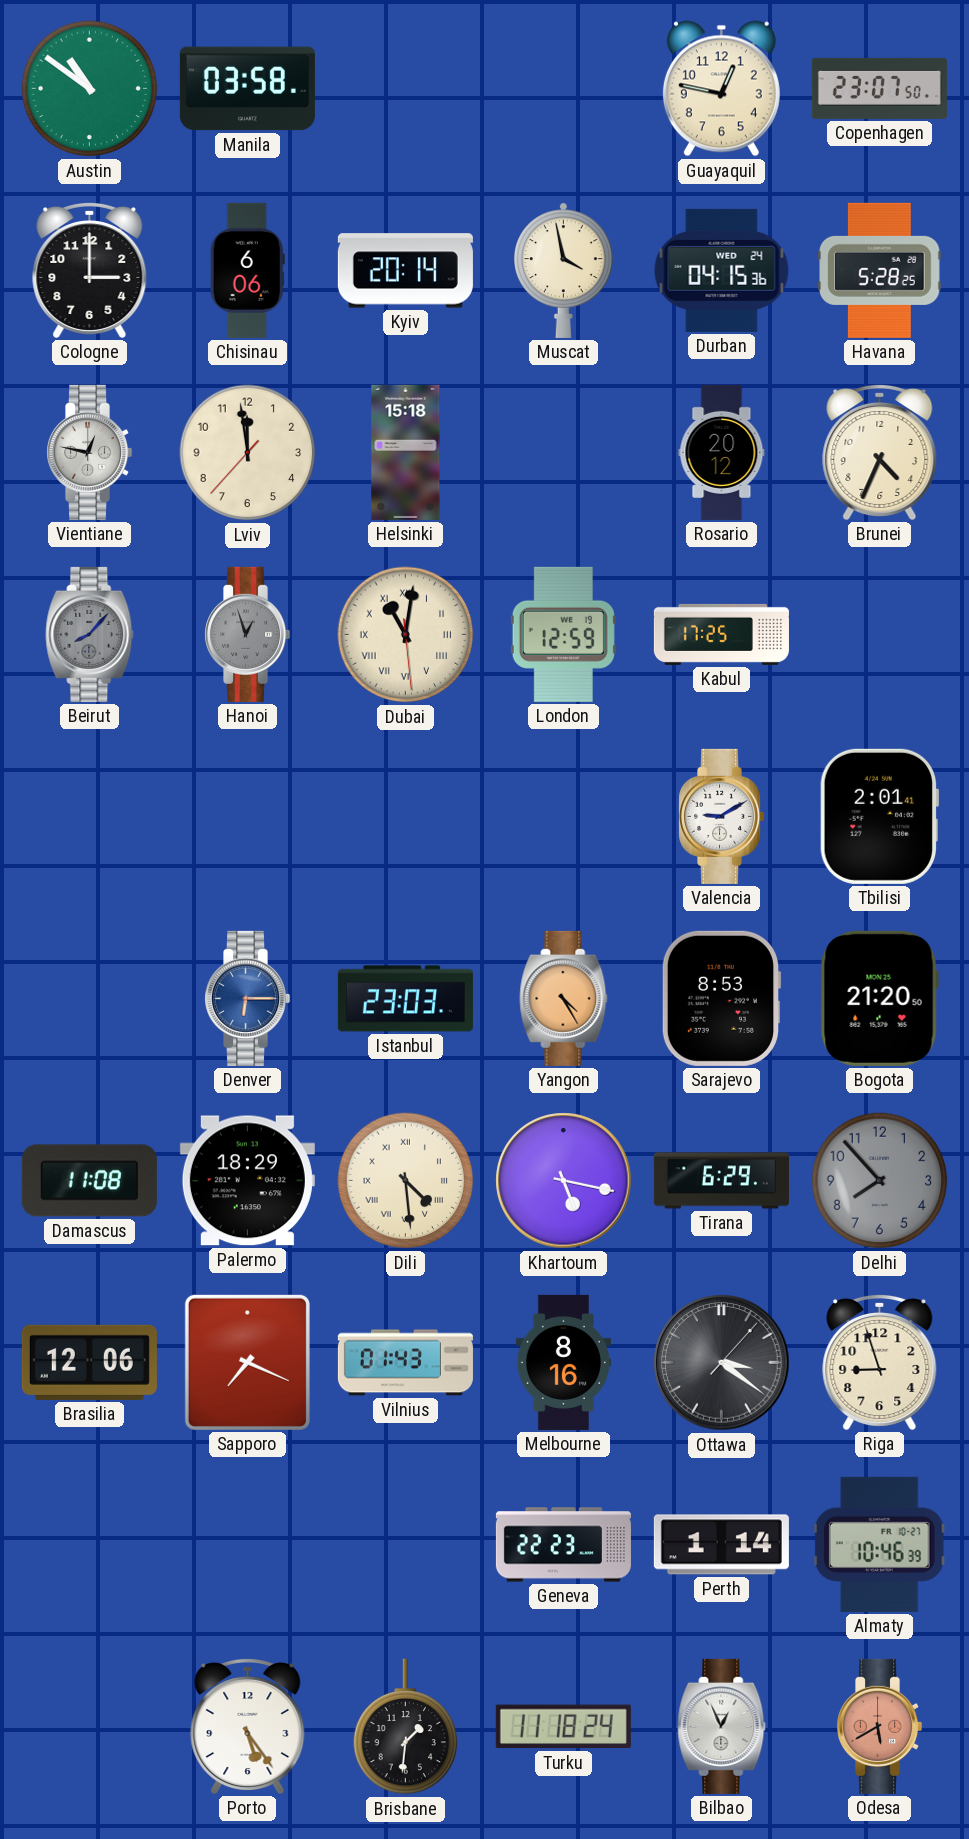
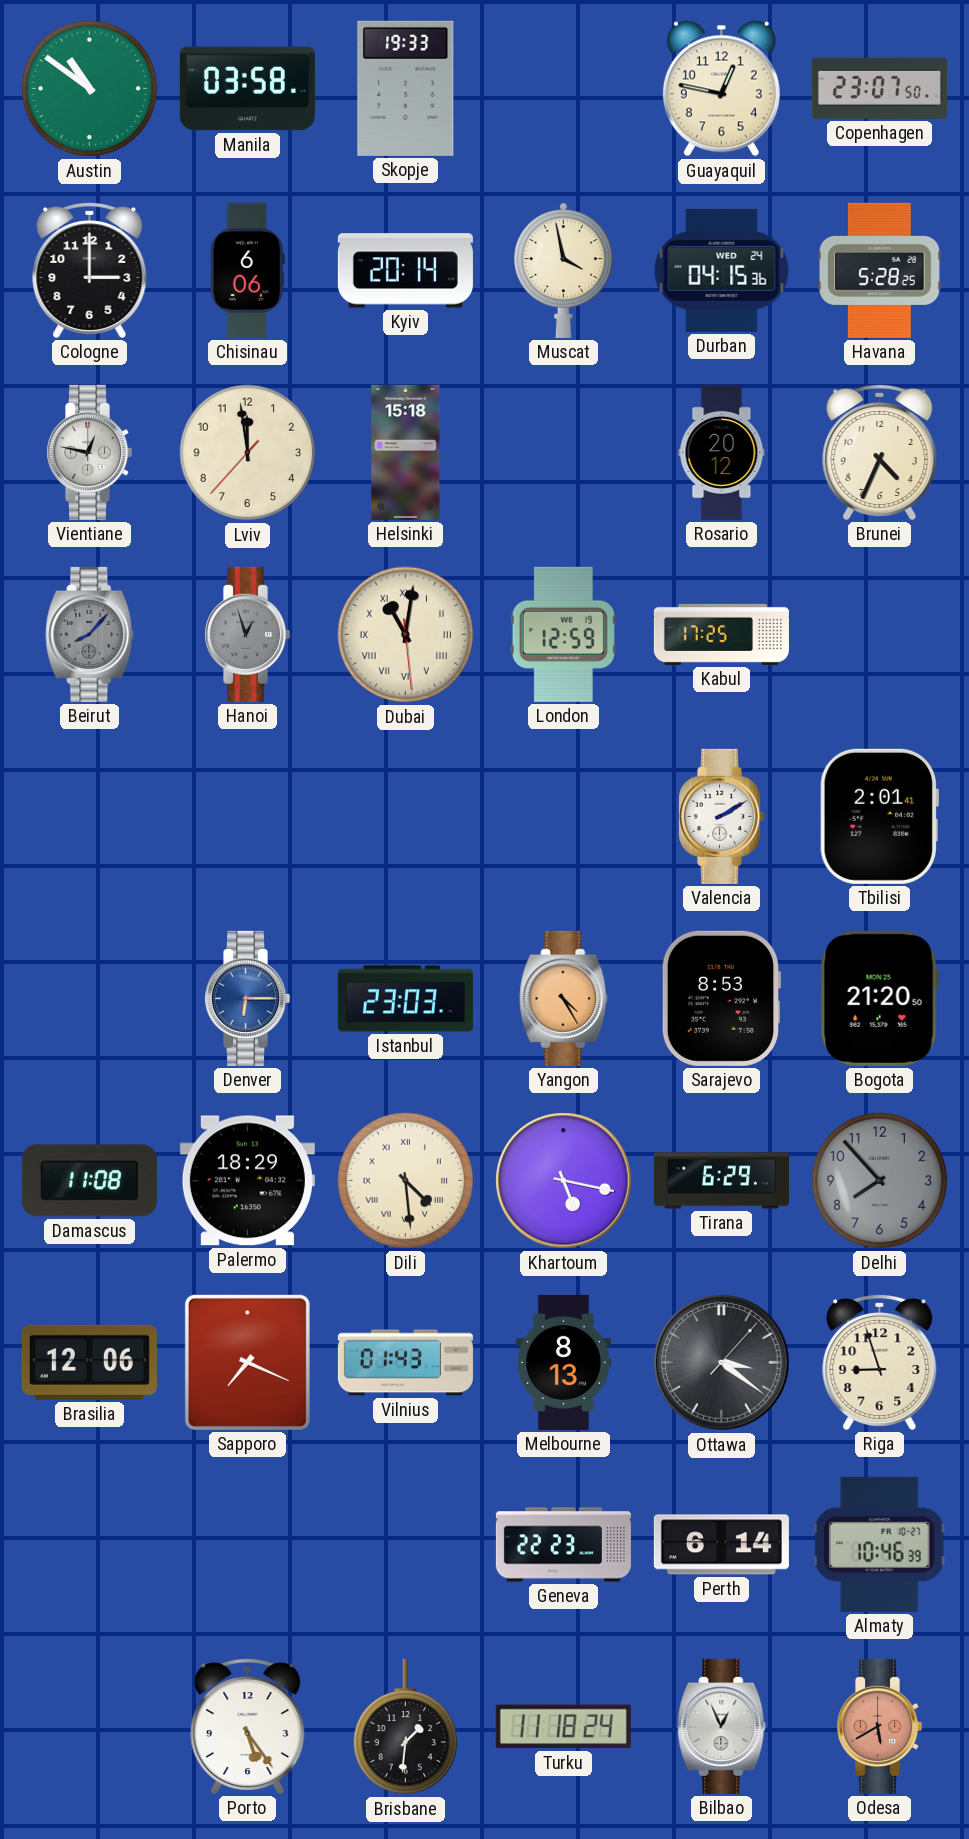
Skopje: none -> 19:33 (406, 88)
Valencia: 9:10 -> 2:10 (722, 816)
Melbourne: 8:16 -> 8:13 (563, 1362)
Perth: 1:14 -> 6:14 (721, 1545)
